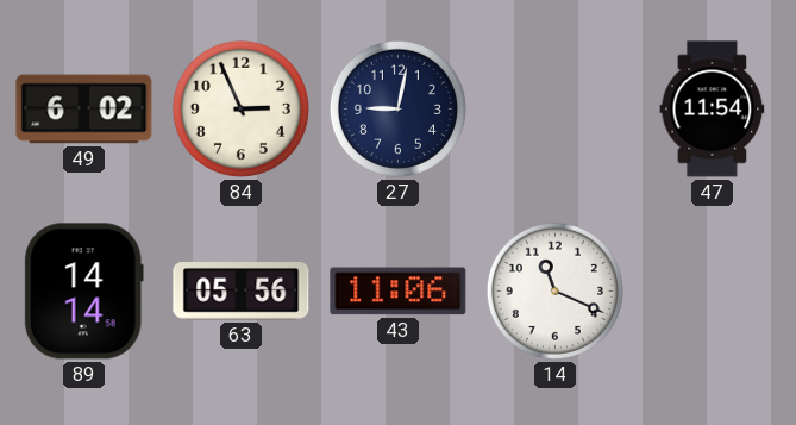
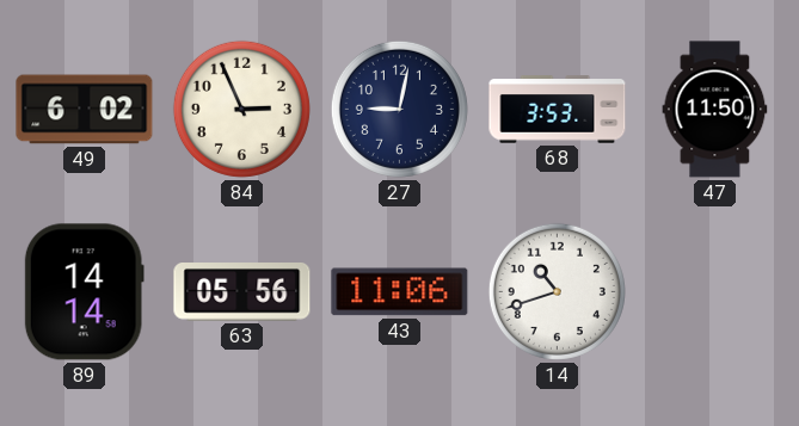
68: none -> 3:53 (558, 110)
47: 11:54 -> 11:50 (715, 110)
14: 11:19 -> 10:42 (557, 291)
